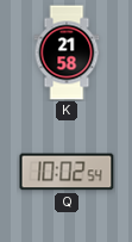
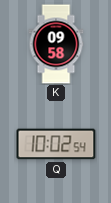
K: 21:58 -> 09:58 (56, 44)
